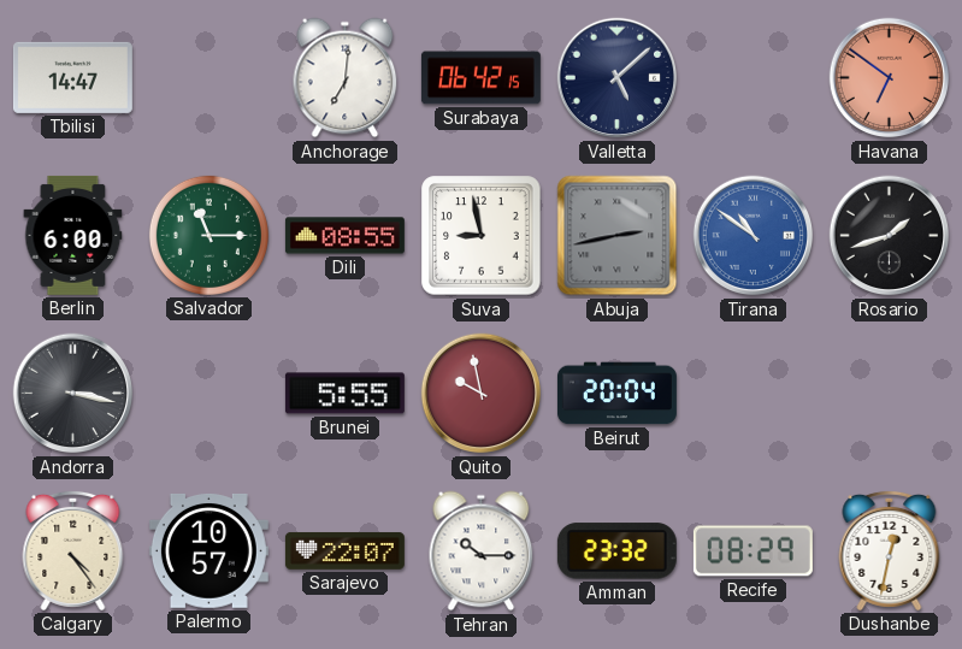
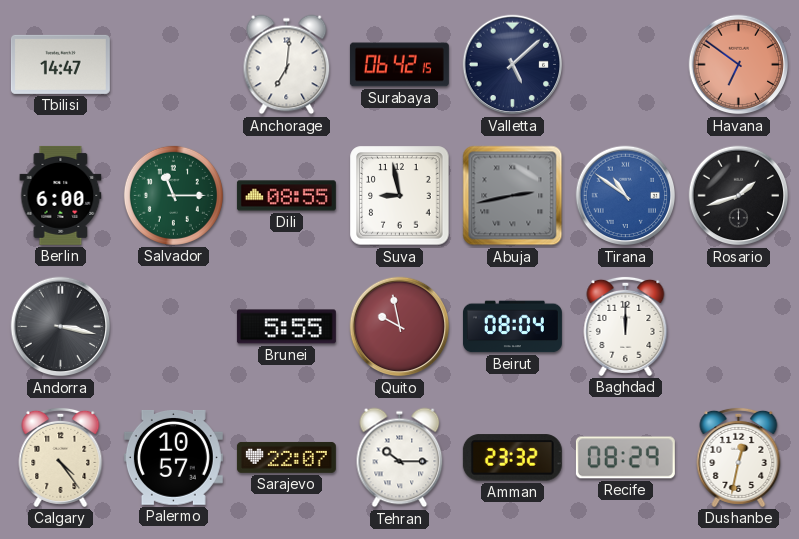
Beirut: 20:04 -> 08:04 (512, 327)
Baghdad: none -> 12:00 (626, 326)
